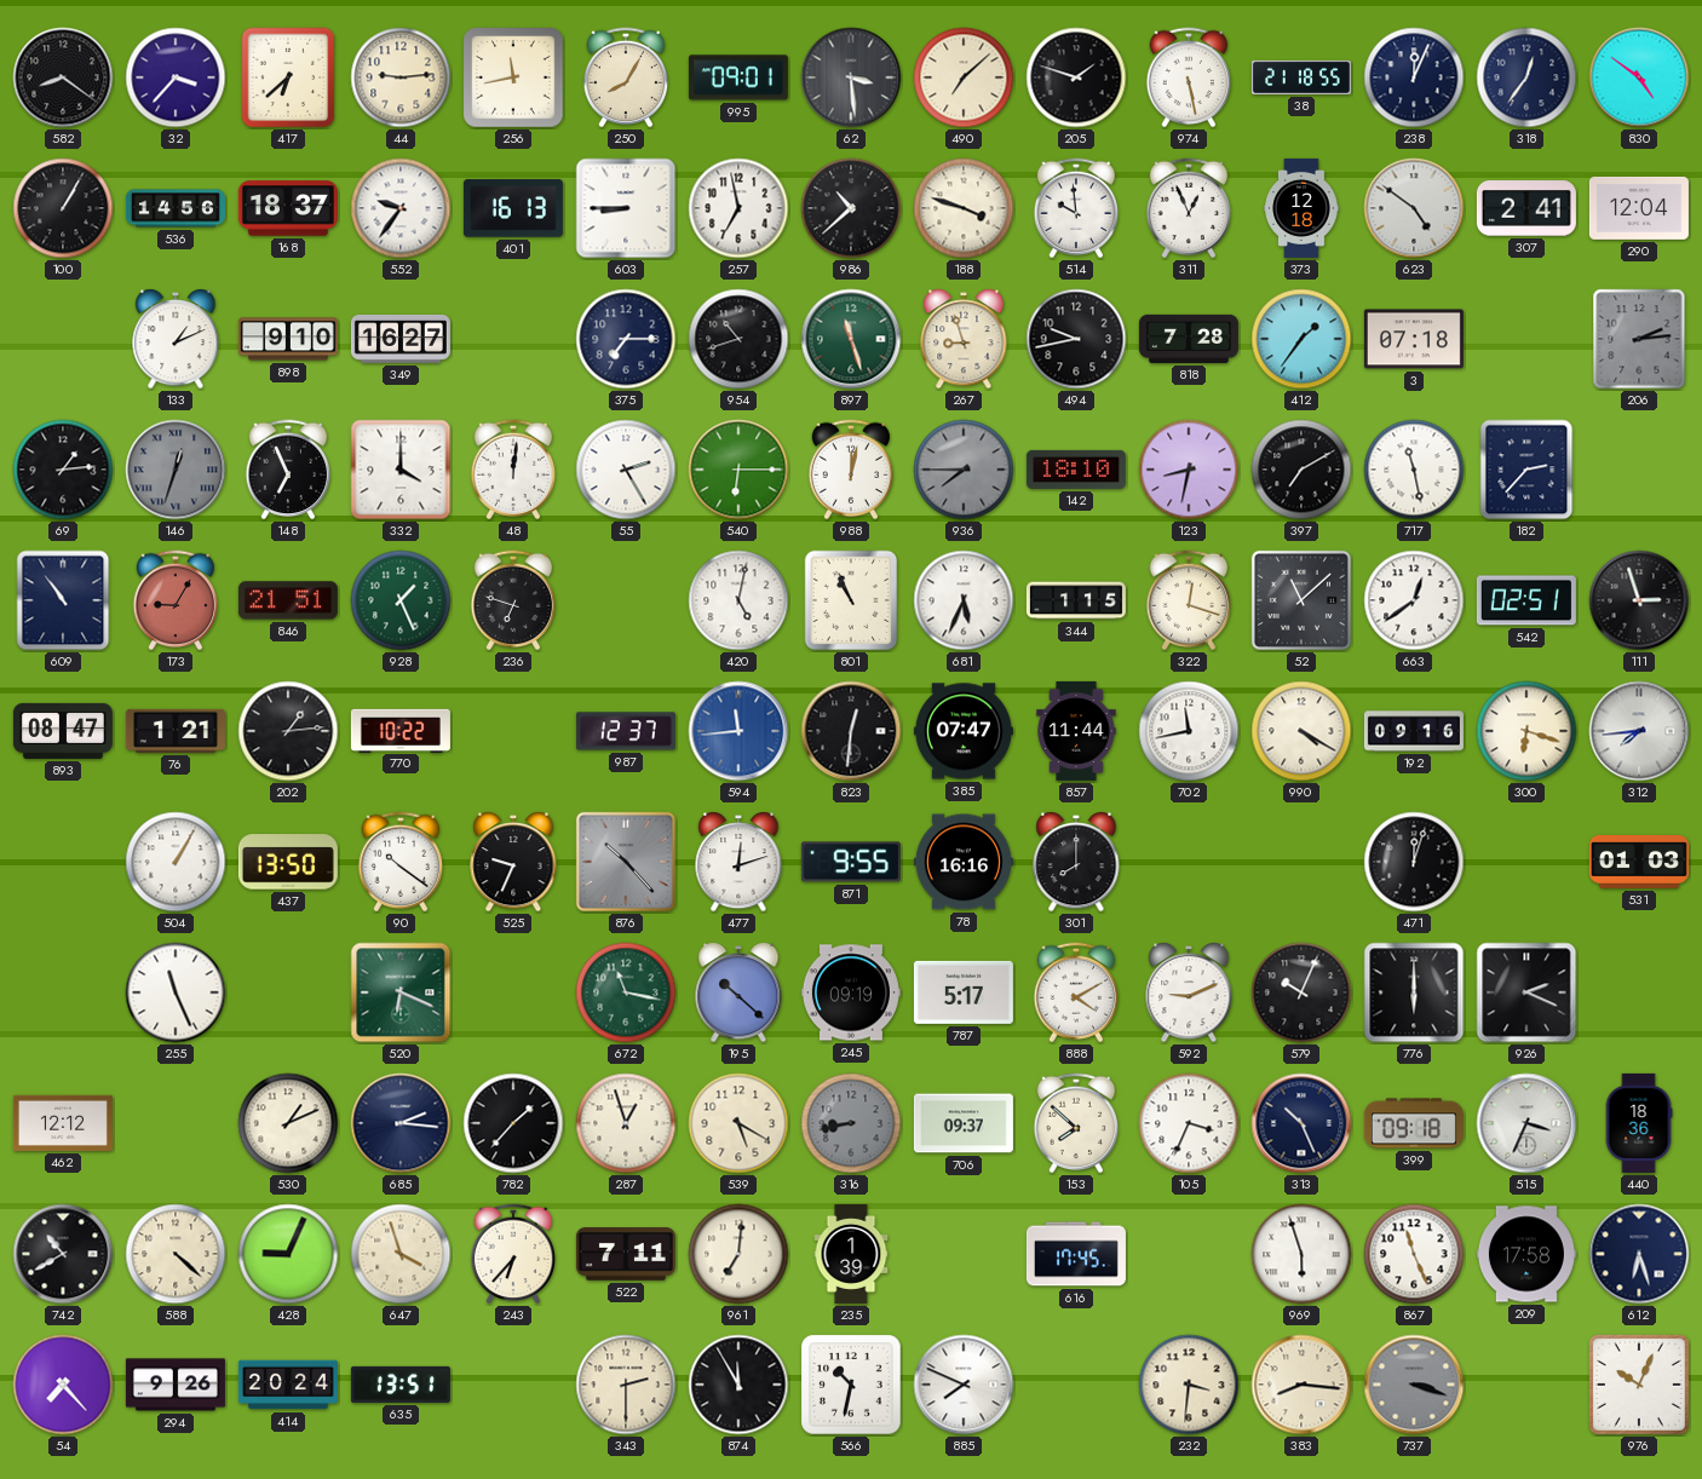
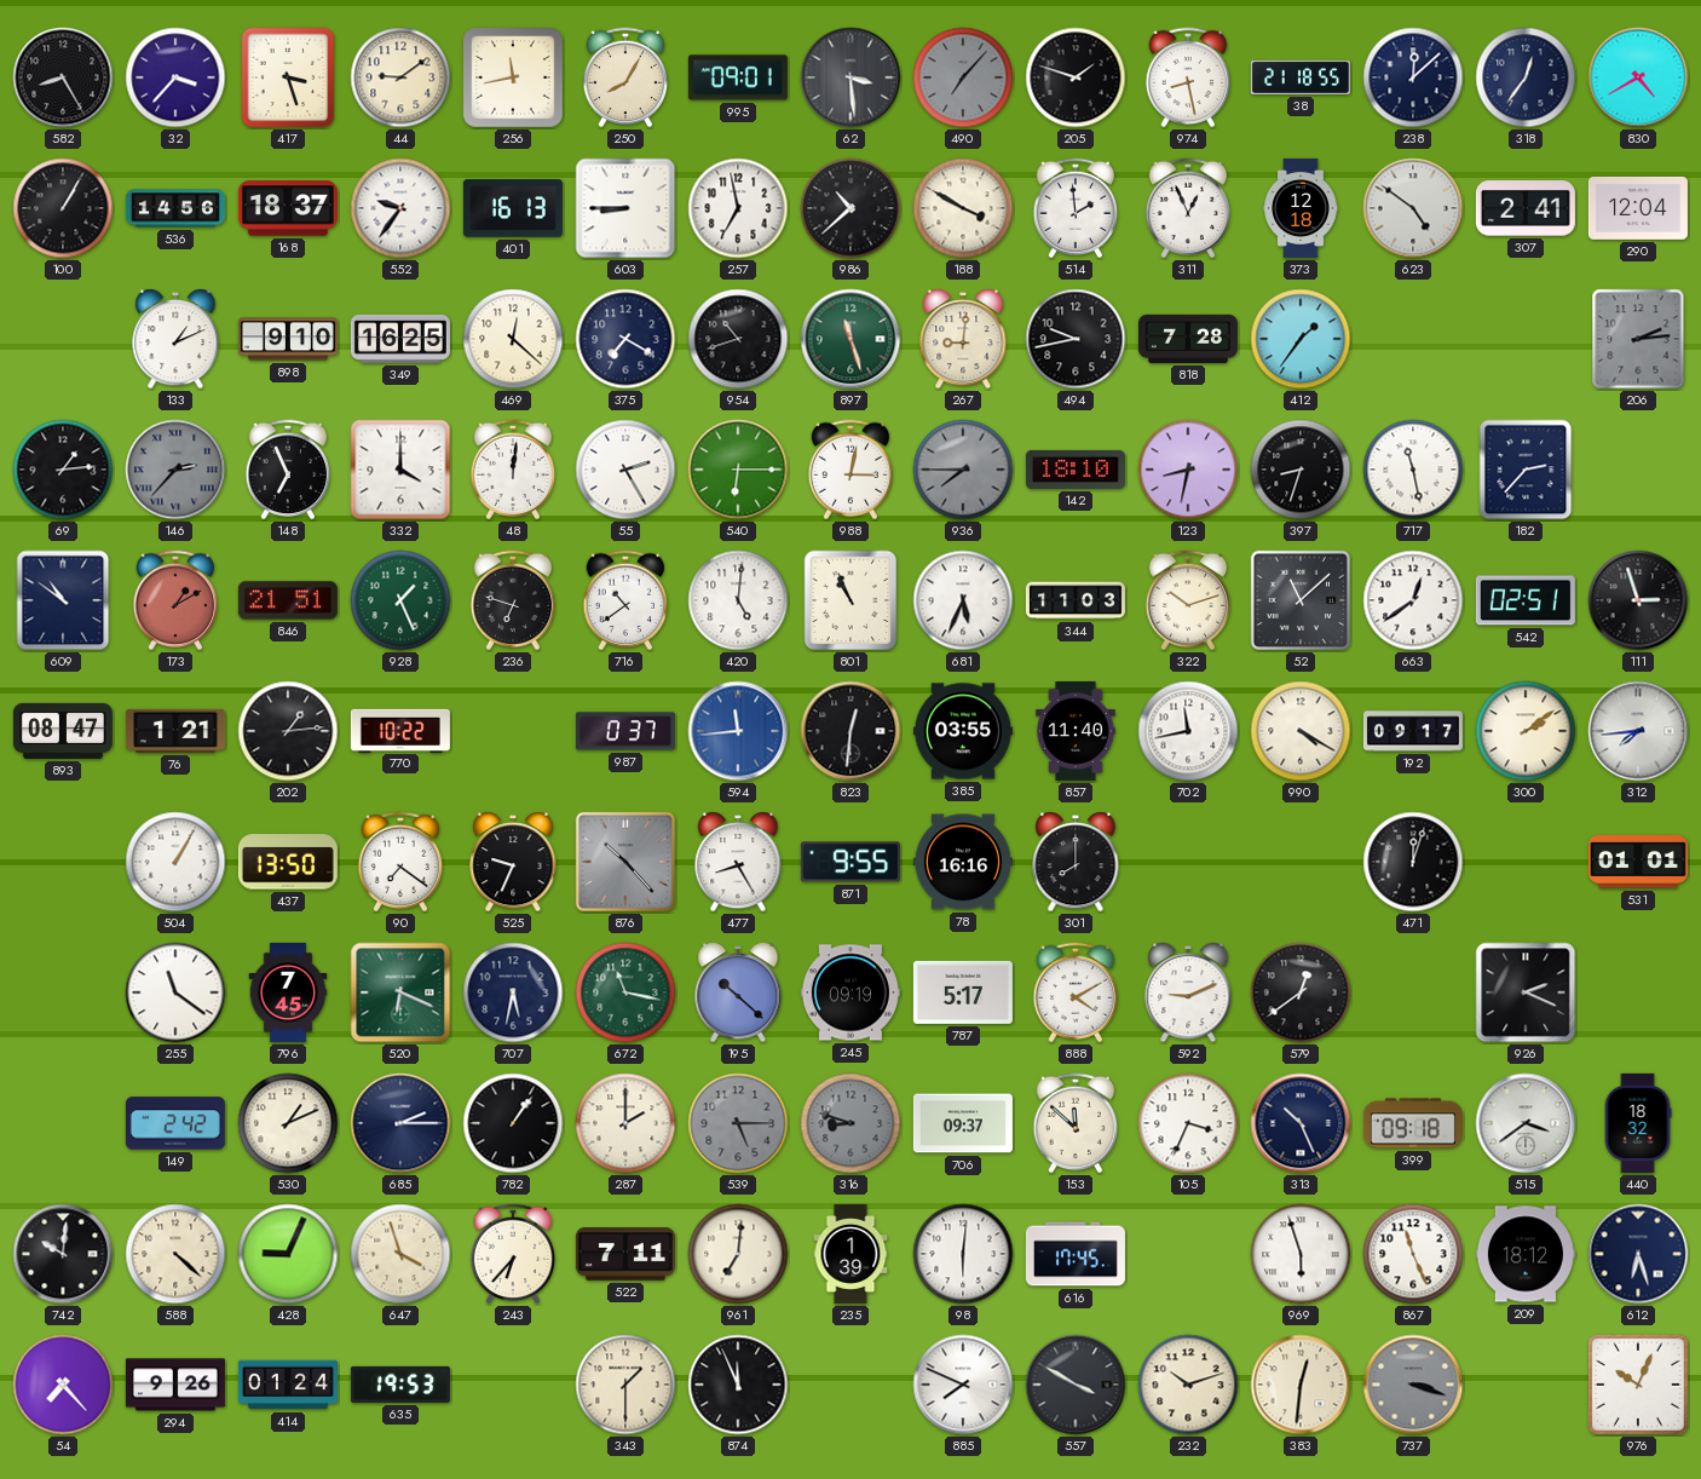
582: 8:21 -> 8:25 (63, 77)
417: 6:38 -> 3:27 (288, 77)
44: 9:14 -> 9:09 (400, 77)
490: 7:08 -> 7:07 (963, 77)
490 dial: cream -> grey (963, 77)
974: 5:28 -> 8:28 (1188, 77)
238: 12:04 -> 12:08 (1413, 77)
830: 4:51 -> 4:40 (1638, 77)
188: 3:48 -> 3:50 (963, 208)
514: 9:59 -> 1:59 (1076, 208)
349: 16:27 -> 16:25 (400, 339)
469: none -> 12:22 (513, 339)
375: 7:15 -> 7:20 (625, 339)
267: 8:57 -> 9:01 (963, 340)
3: 07:18 -> none (1414, 339)
146: 12:33 -> 2:37 (175, 470)
988: 12:02 -> 3:02 (850, 470)
397: 7:10 -> 8:33 (1301, 470)
609: 10:54 -> 10:51 (63, 600)
173: 9:05 -> 1:10 (175, 600)
716: none -> 10:39 (625, 600)
420: 5:02 -> 5:01 (738, 600)
344: 1:15 -> 11:03 (1076, 600)
322: 12:18 -> 10:12 (1188, 600)
987: 12:37 -> 0:37 (625, 731)
385: 07:47 -> 03:55 (963, 731)
857: 11:44 -> 11:40 (1076, 731)
192: 09:16 -> 09:17 (1413, 731)
300: 6:18 -> 2:09 (1526, 731)
90: 10:21 -> 7:21 (400, 862)
477: 12:12 -> 8:25 (738, 863)
531: 01:03 -> 01:01 (1638, 863)
255: 11:26 -> 11:21 (175, 992)
796: none -> 7:45 (288, 992)
707: none -> 5:32 (513, 992)
579: 10:04 -> 12:39 (1301, 992)
776: 6:00 -> none (1414, 992)
462: 12:12 -> none (63, 1123)
149: none -> 2:42 (175, 1123)
685: 2:16 -> 2:15 (400, 1123)
782: 1:37 -> 1:06 (513, 1123)
287: 12:57 -> 2:00 (625, 1123)
539: 5:20 -> 5:15 (738, 1123)
539 dial: cream -> grey (738, 1123)
316: 8:43 -> 8:48 (850, 1123)
153: 7:52 -> 11:52 (1076, 1123)
515: 3:34 -> 3:39 (1526, 1123)
440: 18:36 -> 18:32 (1638, 1123)
742: 10:40 -> 10:01 (63, 1254)
98: none -> 6:01 (963, 1254)
209: 17:58 -> 18:12 (1526, 1254)
414: 20:24 -> 01:24 (288, 1385)
635: 13:51 -> 19:53 (400, 1385)
343: 2:30 -> 1:30 (625, 1385)
874: 11:55 -> 11:56 (738, 1385)
566: 10:32 -> none (851, 1385)
557: none -> 3:50 (1076, 1385)
232: 3:31 -> 10:12 (1188, 1385)
383: 8:16 -> 12:31 (1301, 1385)
